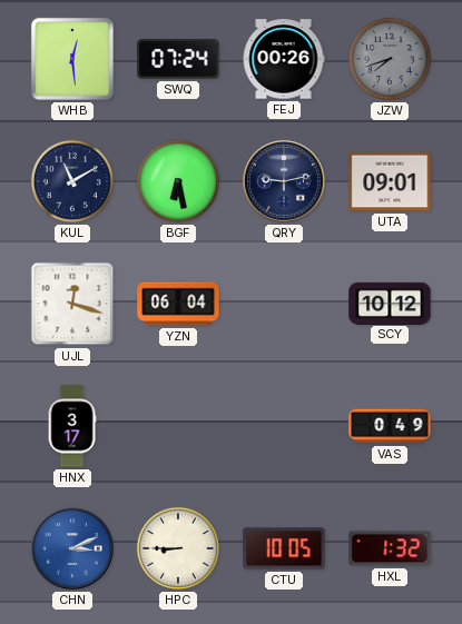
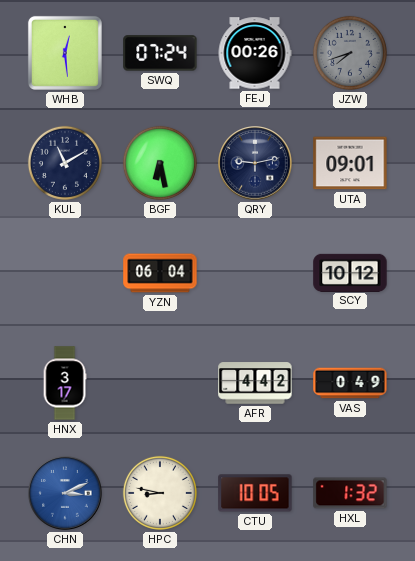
UJL: 12:18 -> none (72, 304)
AFR: none -> 4:42 (255, 383)
HPC: 8:45 -> 8:47 (160, 493)
